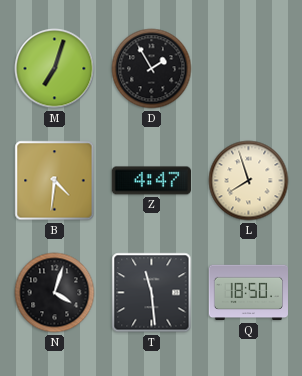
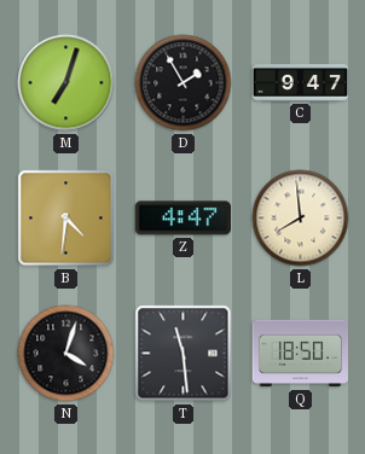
C: none -> 9:47 (301, 83)
L: 7:57 -> 7:59 (301, 219)
